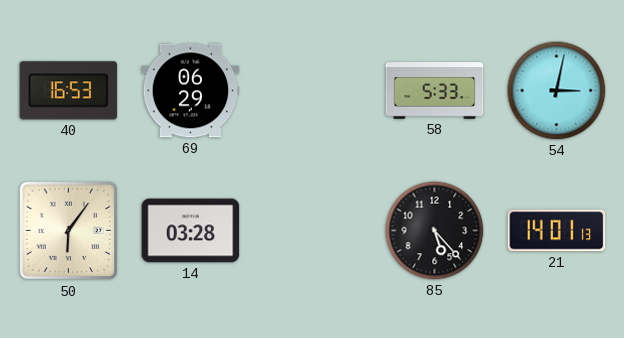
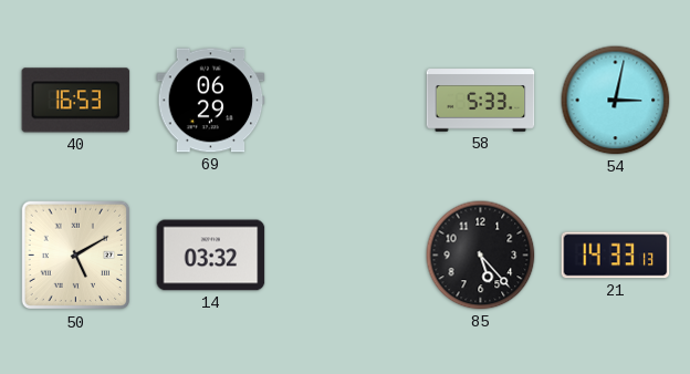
50: 6:06 -> 5:10 (76, 256)
14: 03:28 -> 03:32 (211, 256)
21: 14:01 -> 14:33 (616, 256)
